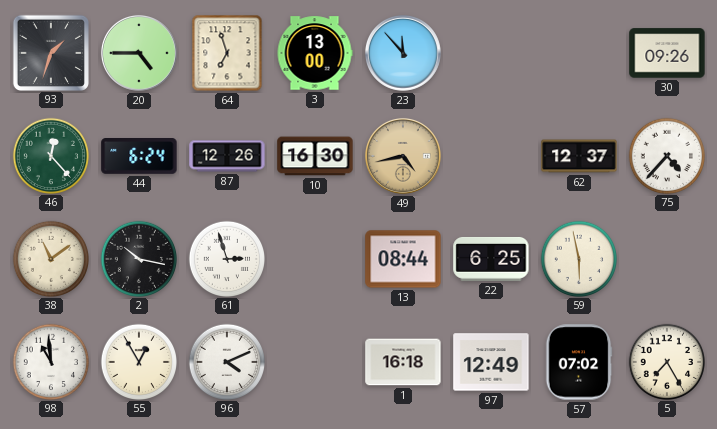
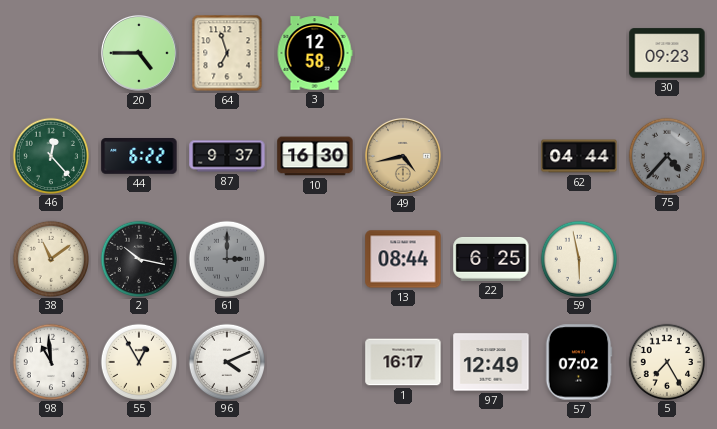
93: 1:33 -> none (50, 52)
3: 13:00 -> 12:58 (315, 53)
23: 11:53 -> none (403, 53)
30: 09:26 -> 09:23 (667, 53)
44: 6:24 -> 6:22 (139, 157)
87: 12:26 -> 9:37 (227, 156)
62: 12:37 -> 04:44 (579, 156)
75 dial: white -> grey (666, 155)
61: 2:57 -> 3:00 (226, 258)
61 dial: white -> grey (226, 258)
1: 16:18 -> 16:17 (403, 362)
